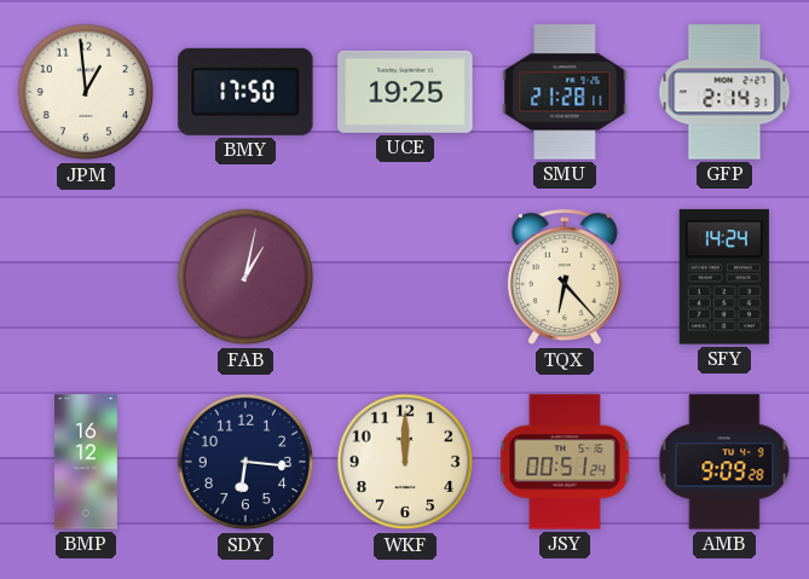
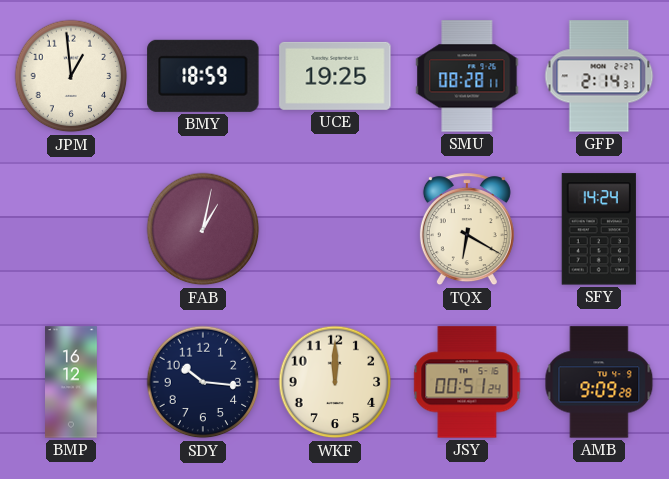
BMY: 17:50 -> 18:59 (203, 76)
SMU: 21:28 -> 08:28 (467, 76)
TQX: 6:23 -> 6:20 (467, 230)
SDY: 6:16 -> 10:16 (203, 382)
